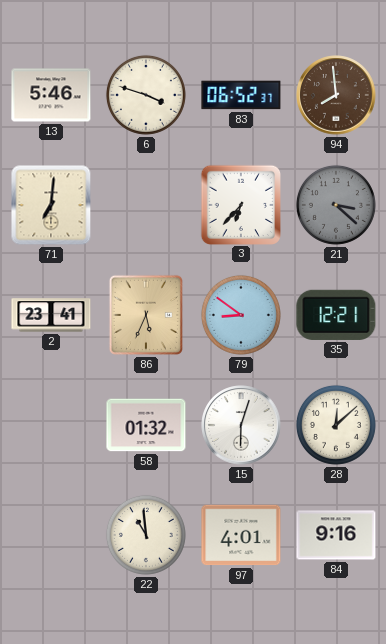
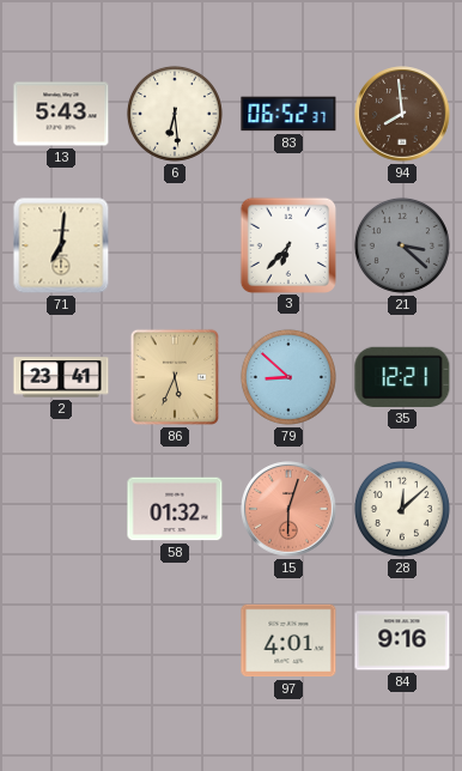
13: 5:46 -> 5:43 (61, 114)
6: 3:48 -> 6:29 (175, 114)
79: 8:51 -> 8:52 (288, 377)
15 dial: white -> salmon (288, 509)
22: 10:59 -> none (146, 535)
